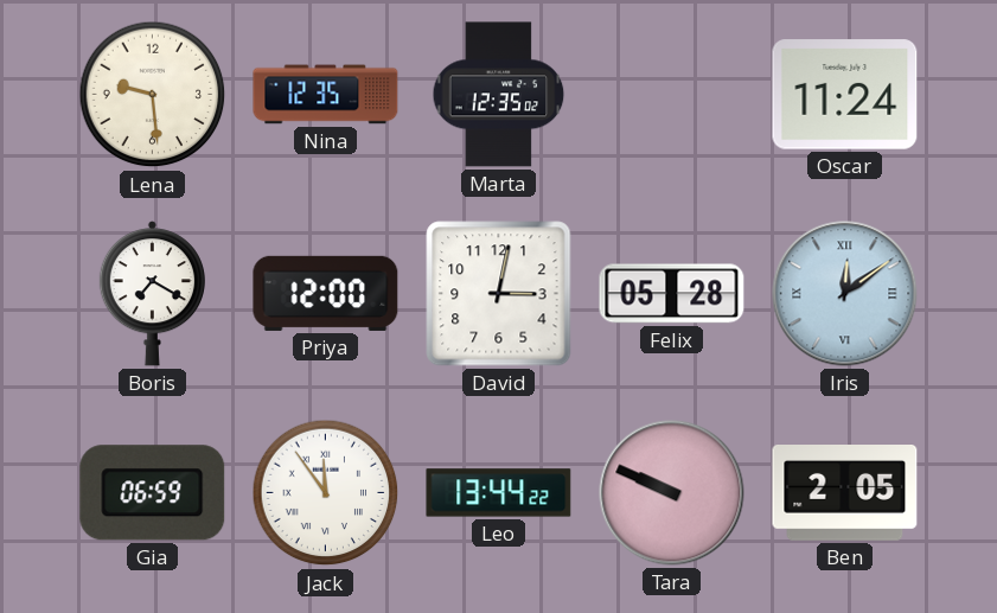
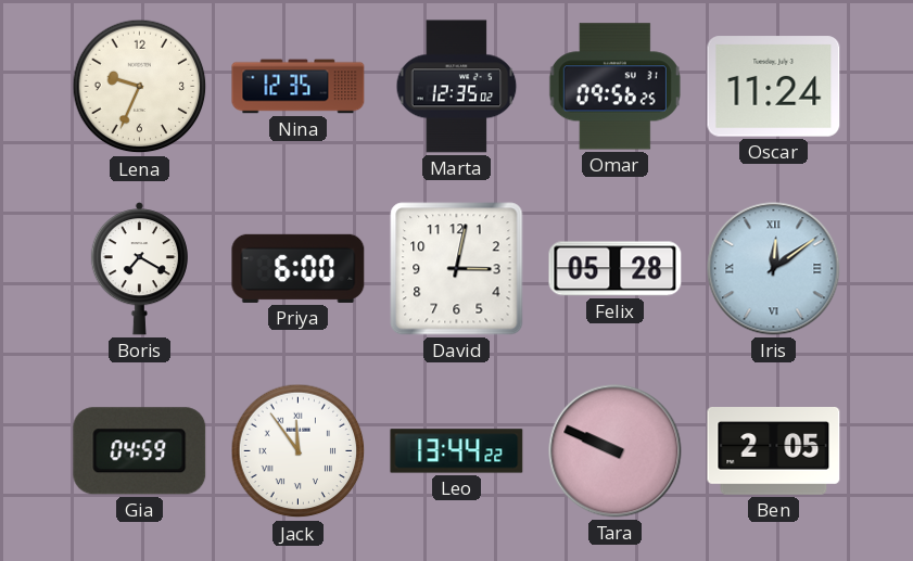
Lena: 9:29 -> 9:34 (140, 87)
Omar: none -> 09:56 (614, 87)
Priya: 12:00 -> 6:00 (299, 268)
Gia: 06:59 -> 04:59 (140, 451)
